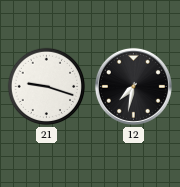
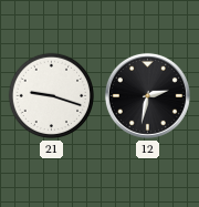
12: 7:32 -> 2:32 (147, 95)
